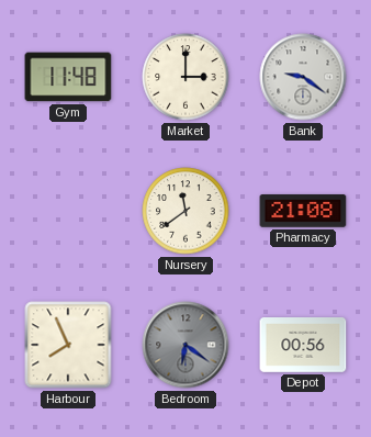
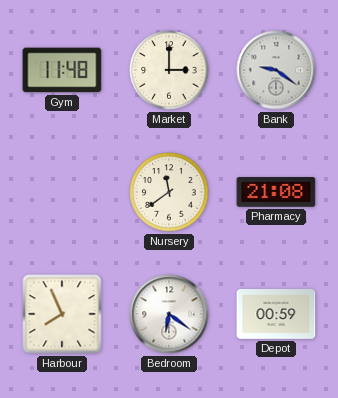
Bedroom dial: grey -> white (169, 314)
Depot: 00:56 -> 00:59 (276, 315)
